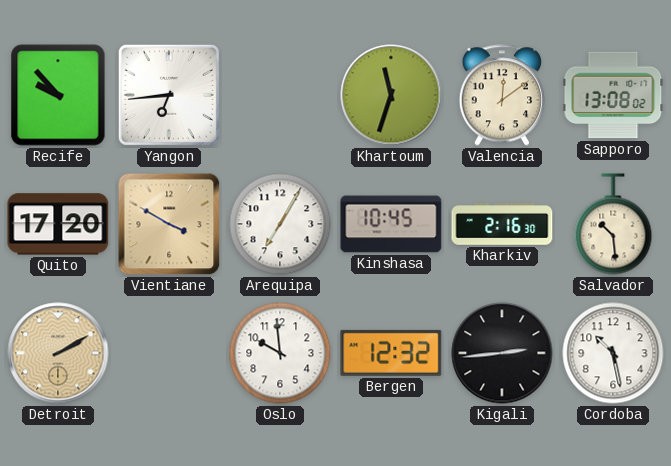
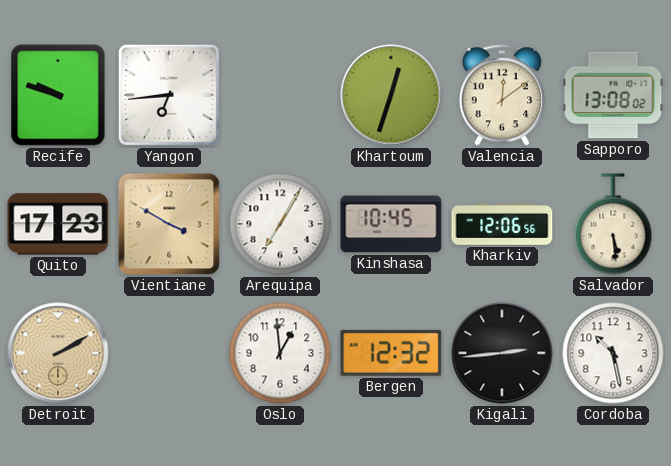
Recife: 9:53 -> 9:48 (58, 95)
Khartoum: 11:33 -> 12:33 (391, 95)
Quito: 17:20 -> 17:23 (58, 224)
Kharkiv: 2:16 -> 12:06 (502, 224)
Salvador: 10:29 -> 5:29 (613, 224)
Oslo: 9:59 -> 12:59 (280, 353)
